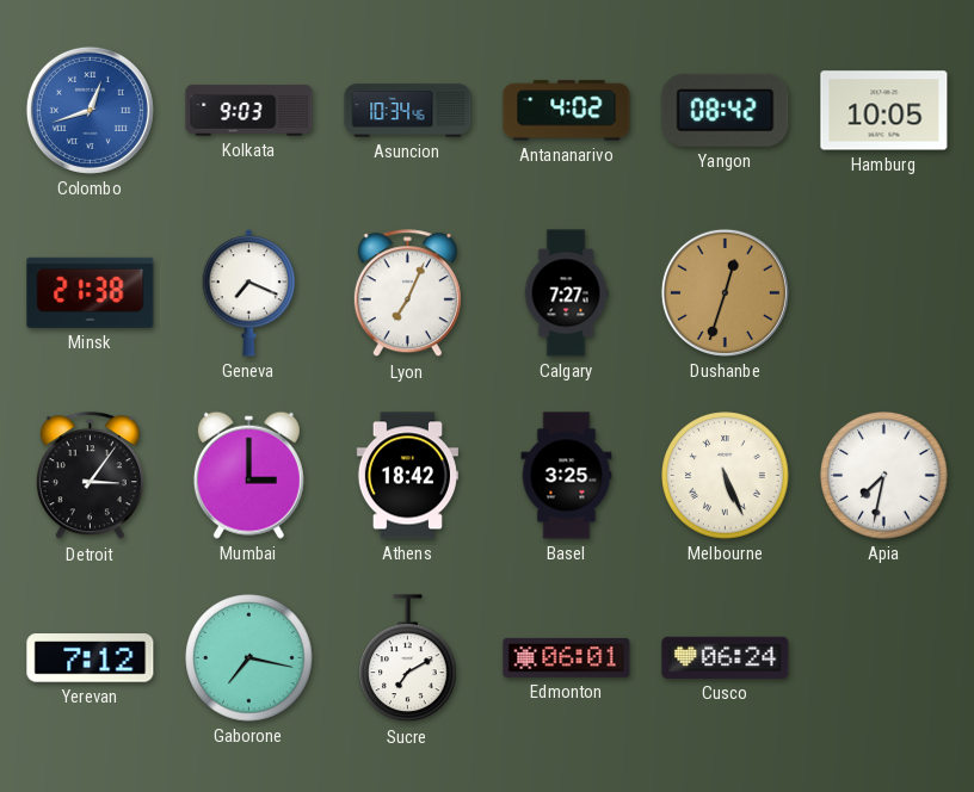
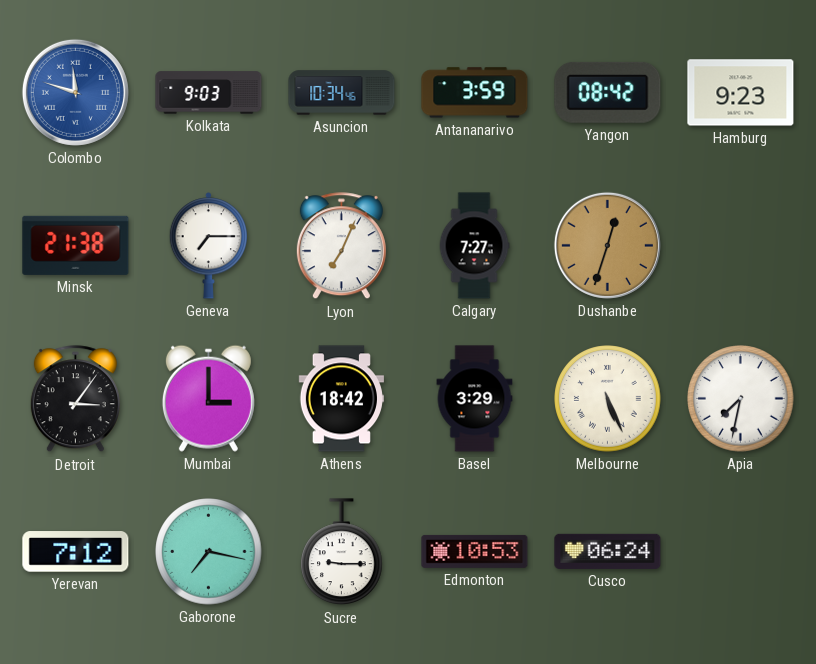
Colombo: 12:42 -> 11:48 (75, 92)
Antananarivo: 4:02 -> 3:59 (475, 93)
Hamburg: 10:05 -> 9:23 (741, 93)
Geneva: 7:19 -> 7:15 (209, 246)
Basel: 3:25 -> 3:29 (475, 399)
Sucre: 7:10 -> 9:15 (342, 552)
Edmonton: 06:01 -> 10:53 (475, 551)
